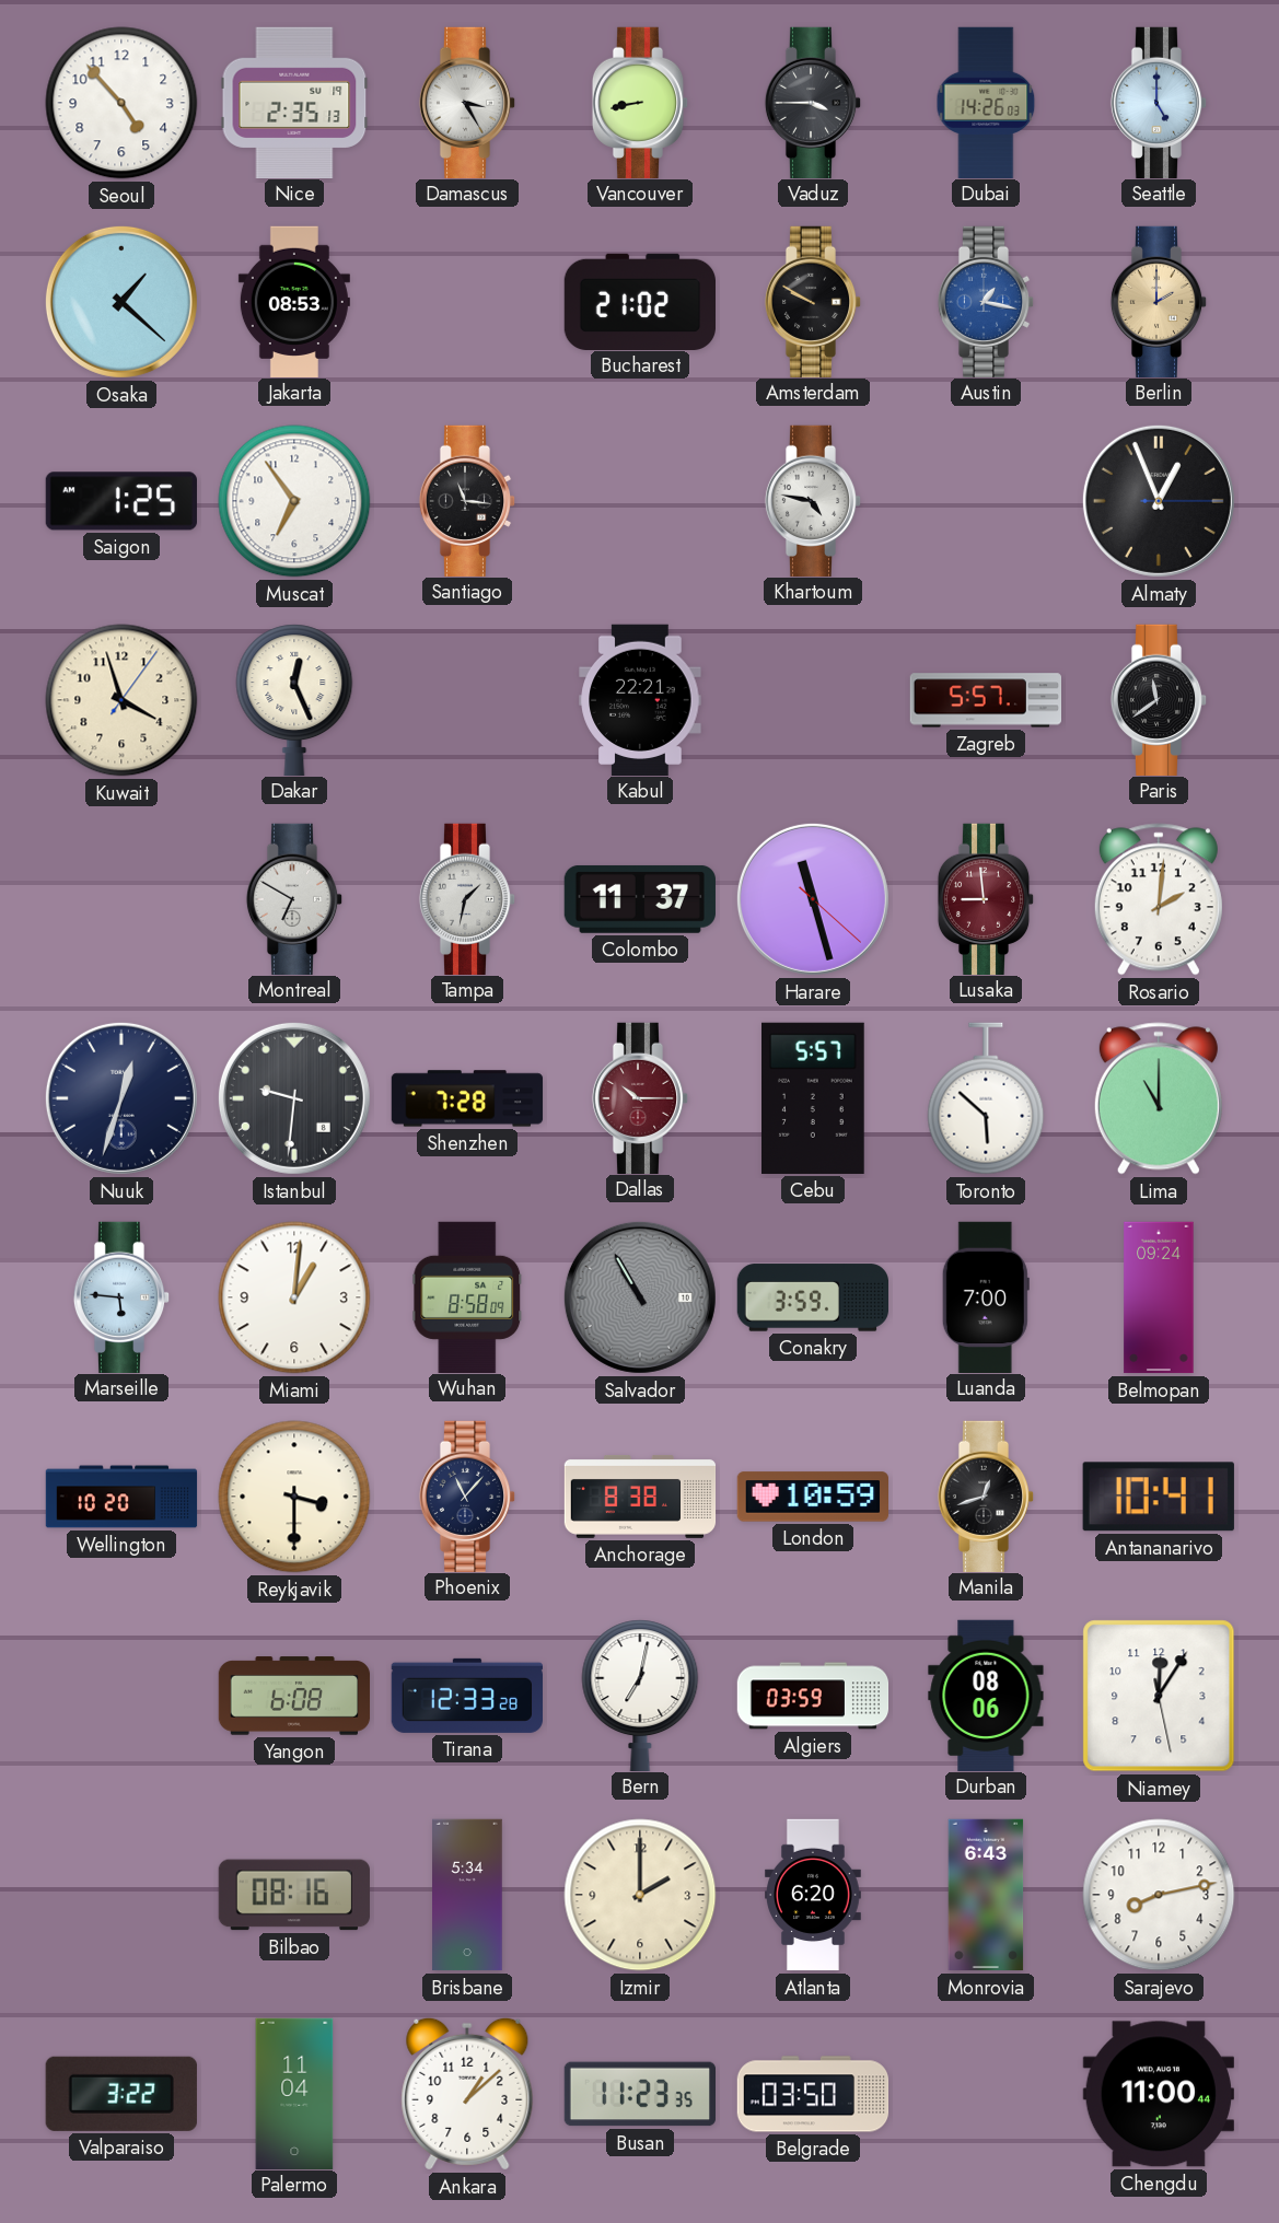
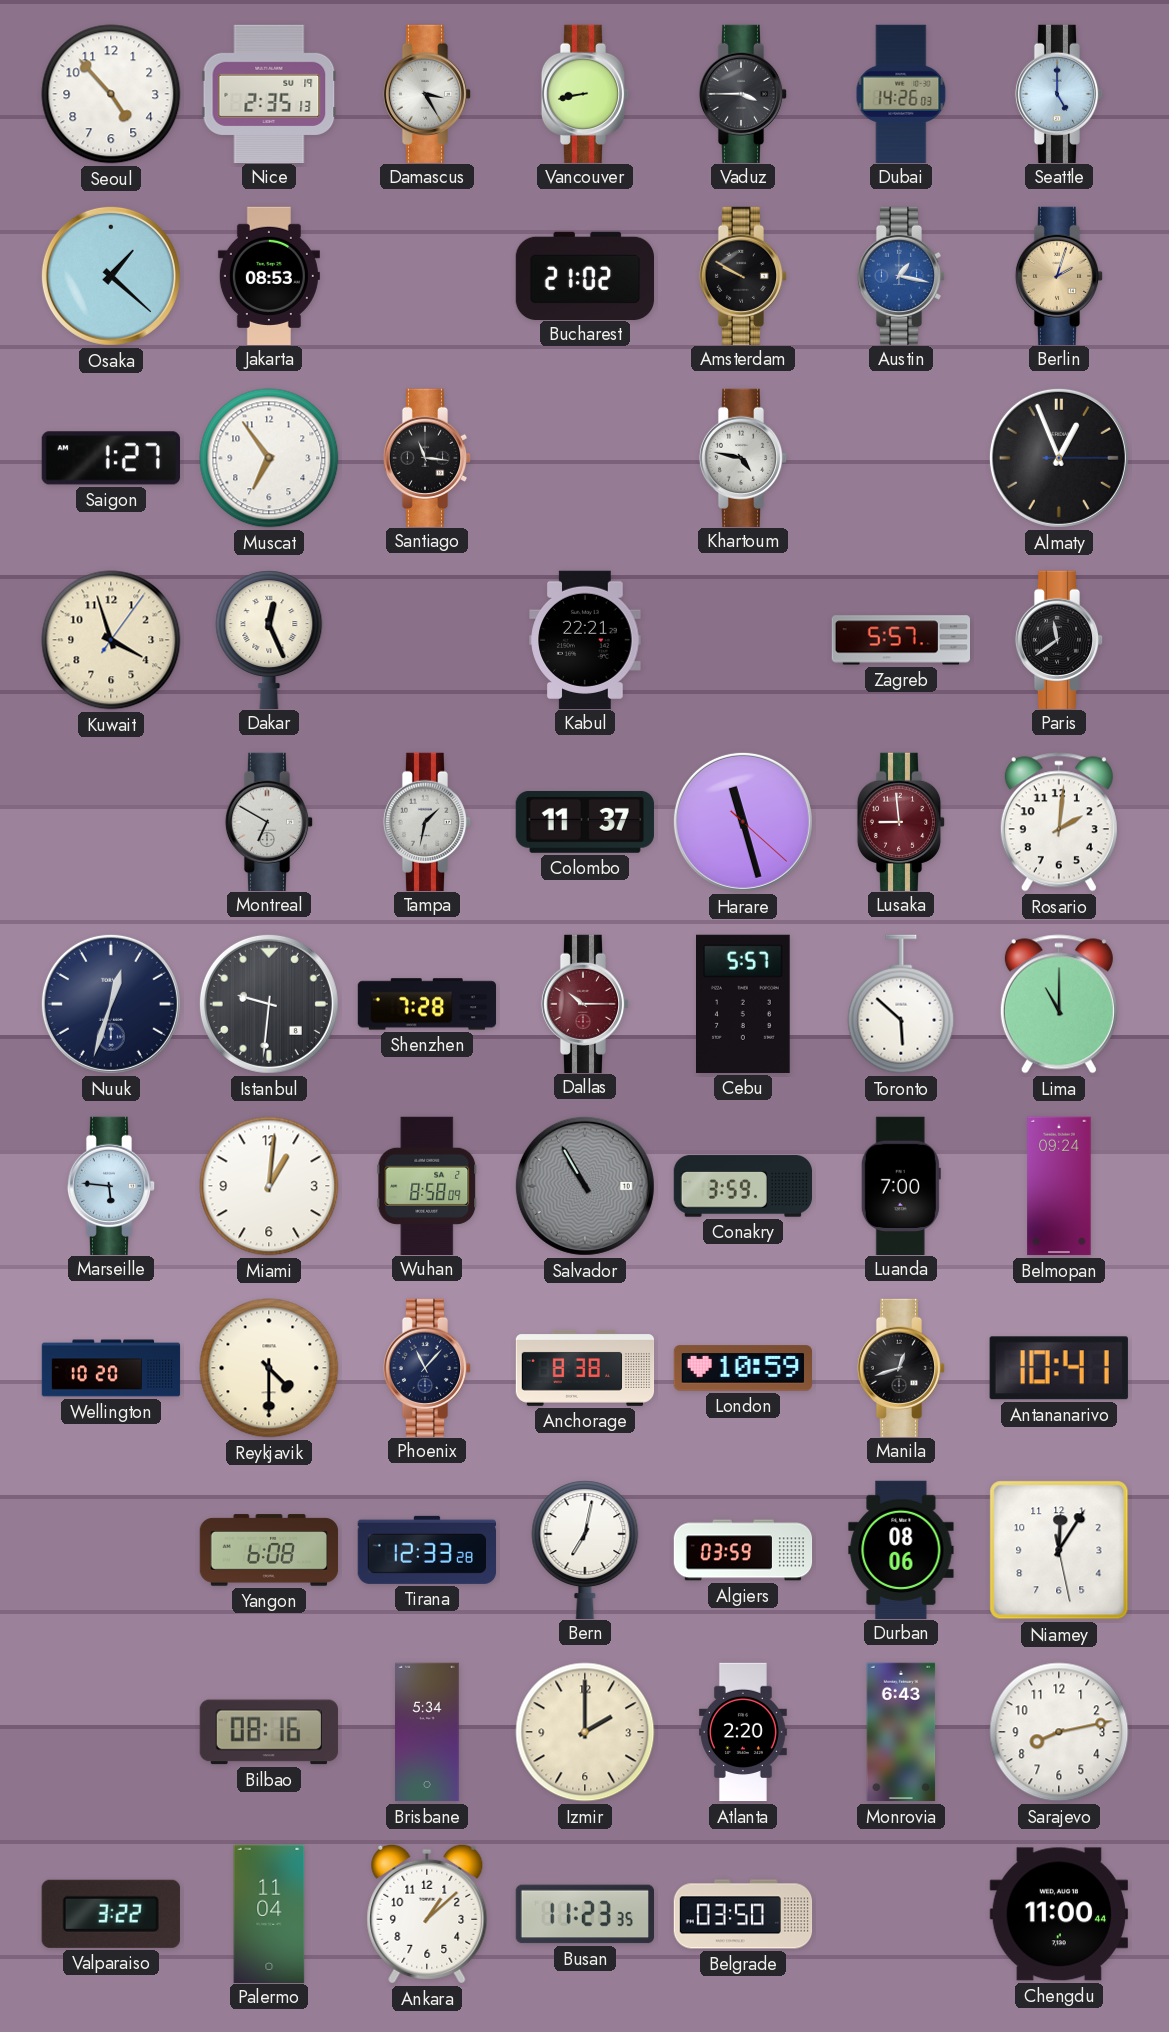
Berlin: 2:00 -> 2:03 (1059, 275)
Saigon: 1:25 -> 1:27 (111, 458)
Reykjavik: 3:30 -> 4:30 (269, 1368)
Atlanta: 6:20 -> 2:20 (744, 1732)
